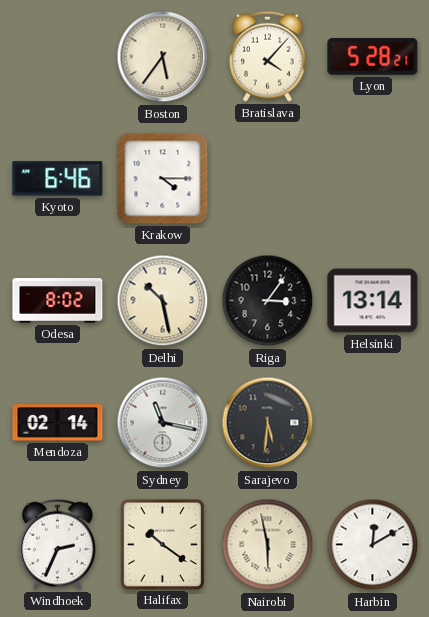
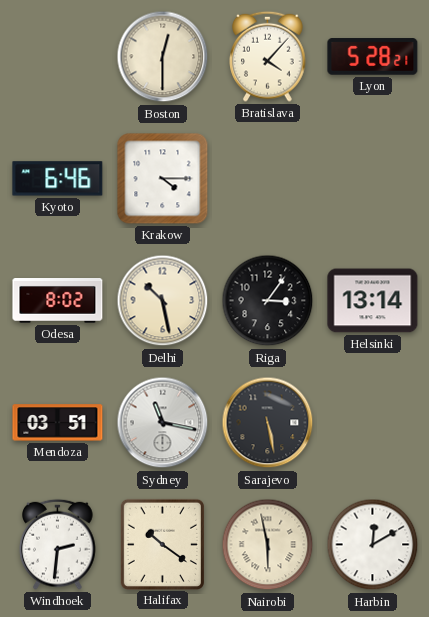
Boston: 5:36 -> 12:30 (163, 57)
Mendoza: 02:14 -> 03:51 (58, 423)
Sarajevo: 5:31 -> 5:28 (268, 423)
Windhoek: 2:34 -> 2:31 (58, 544)
